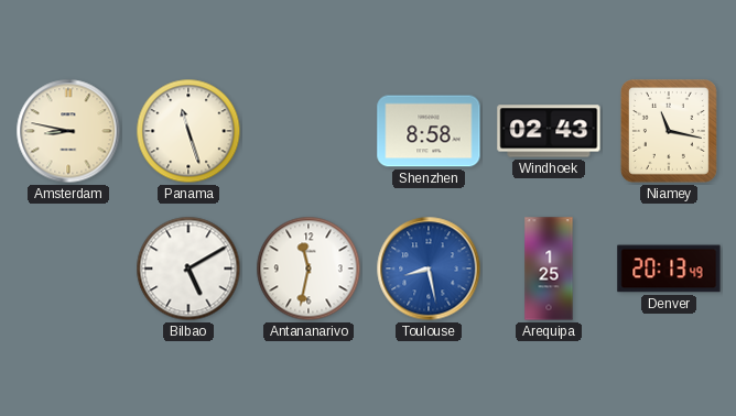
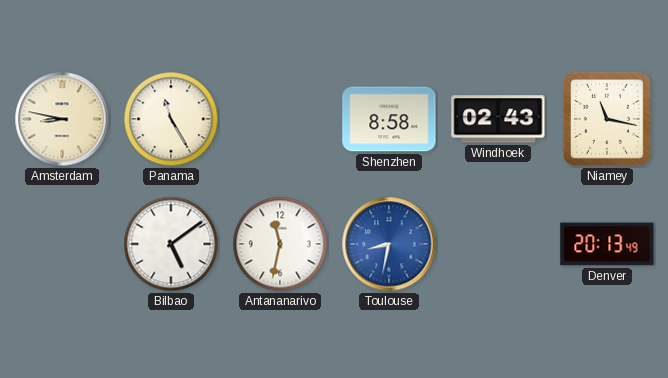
Panama: 11:27 -> 11:25 (171, 119)
Bilbao: 5:10 -> 5:09 (171, 244)
Toulouse: 8:28 -> 8:32 (389, 244)
Arequipa: 1:25 -> none (549, 269)
